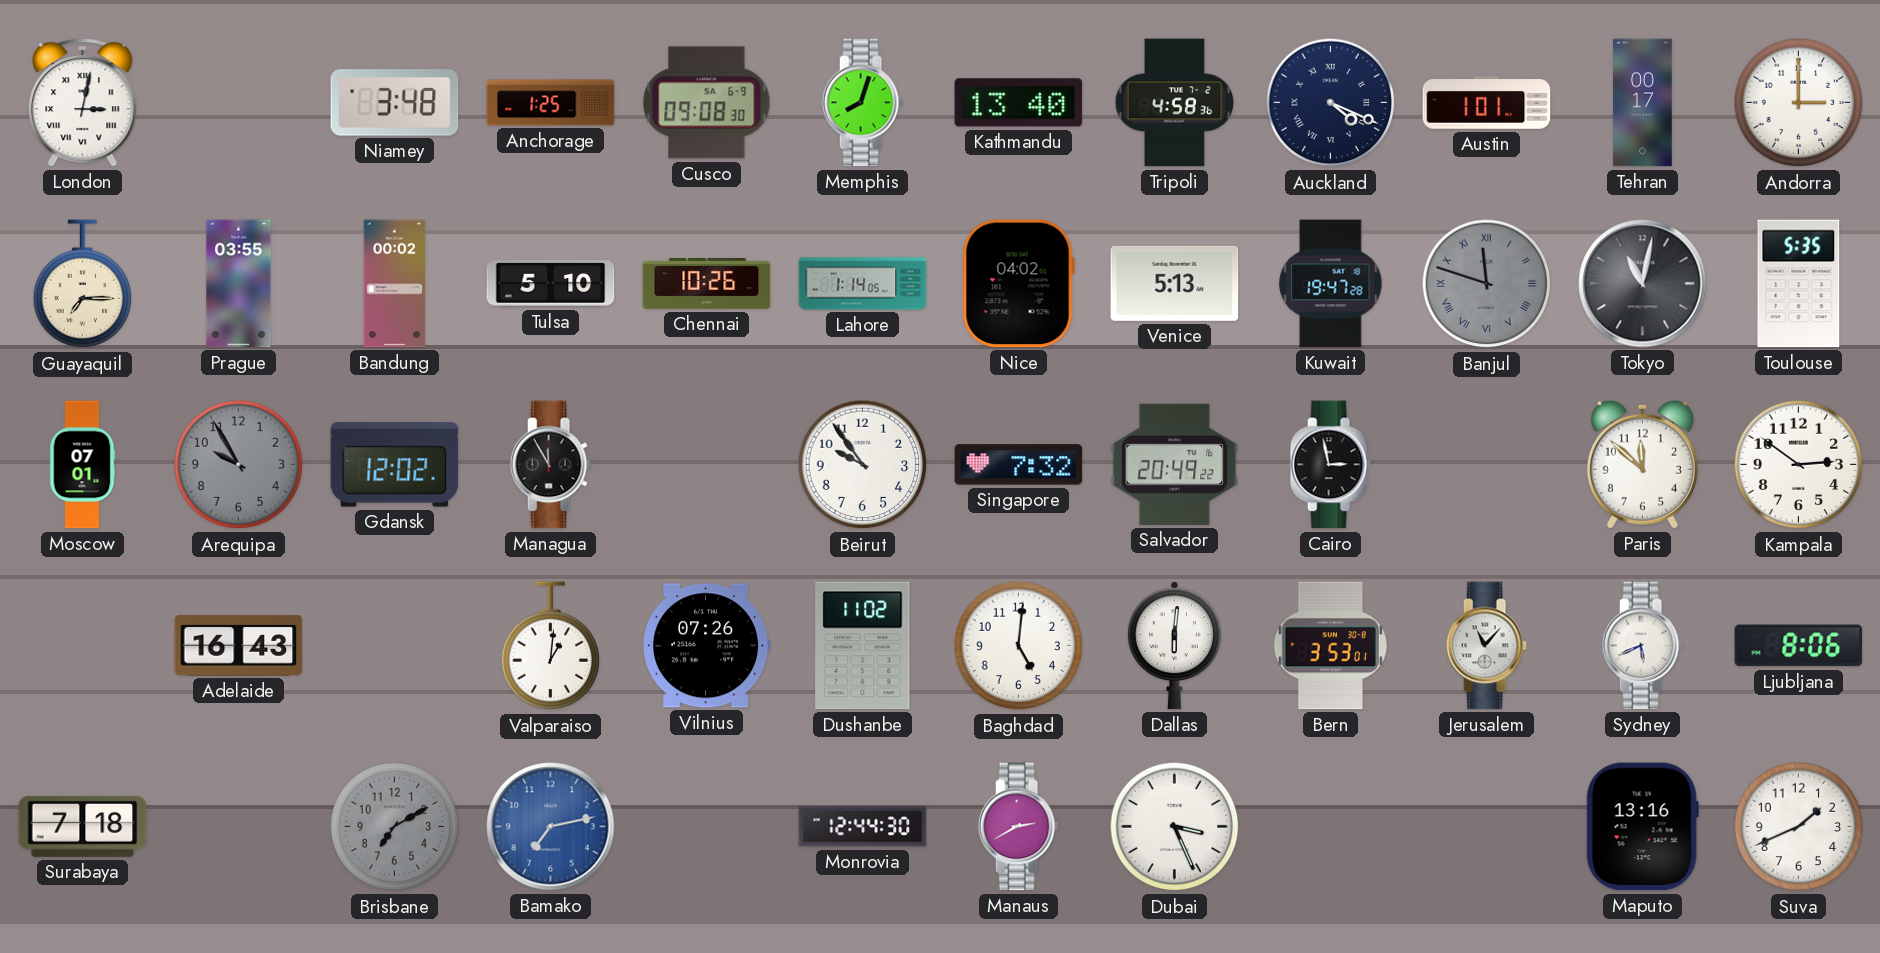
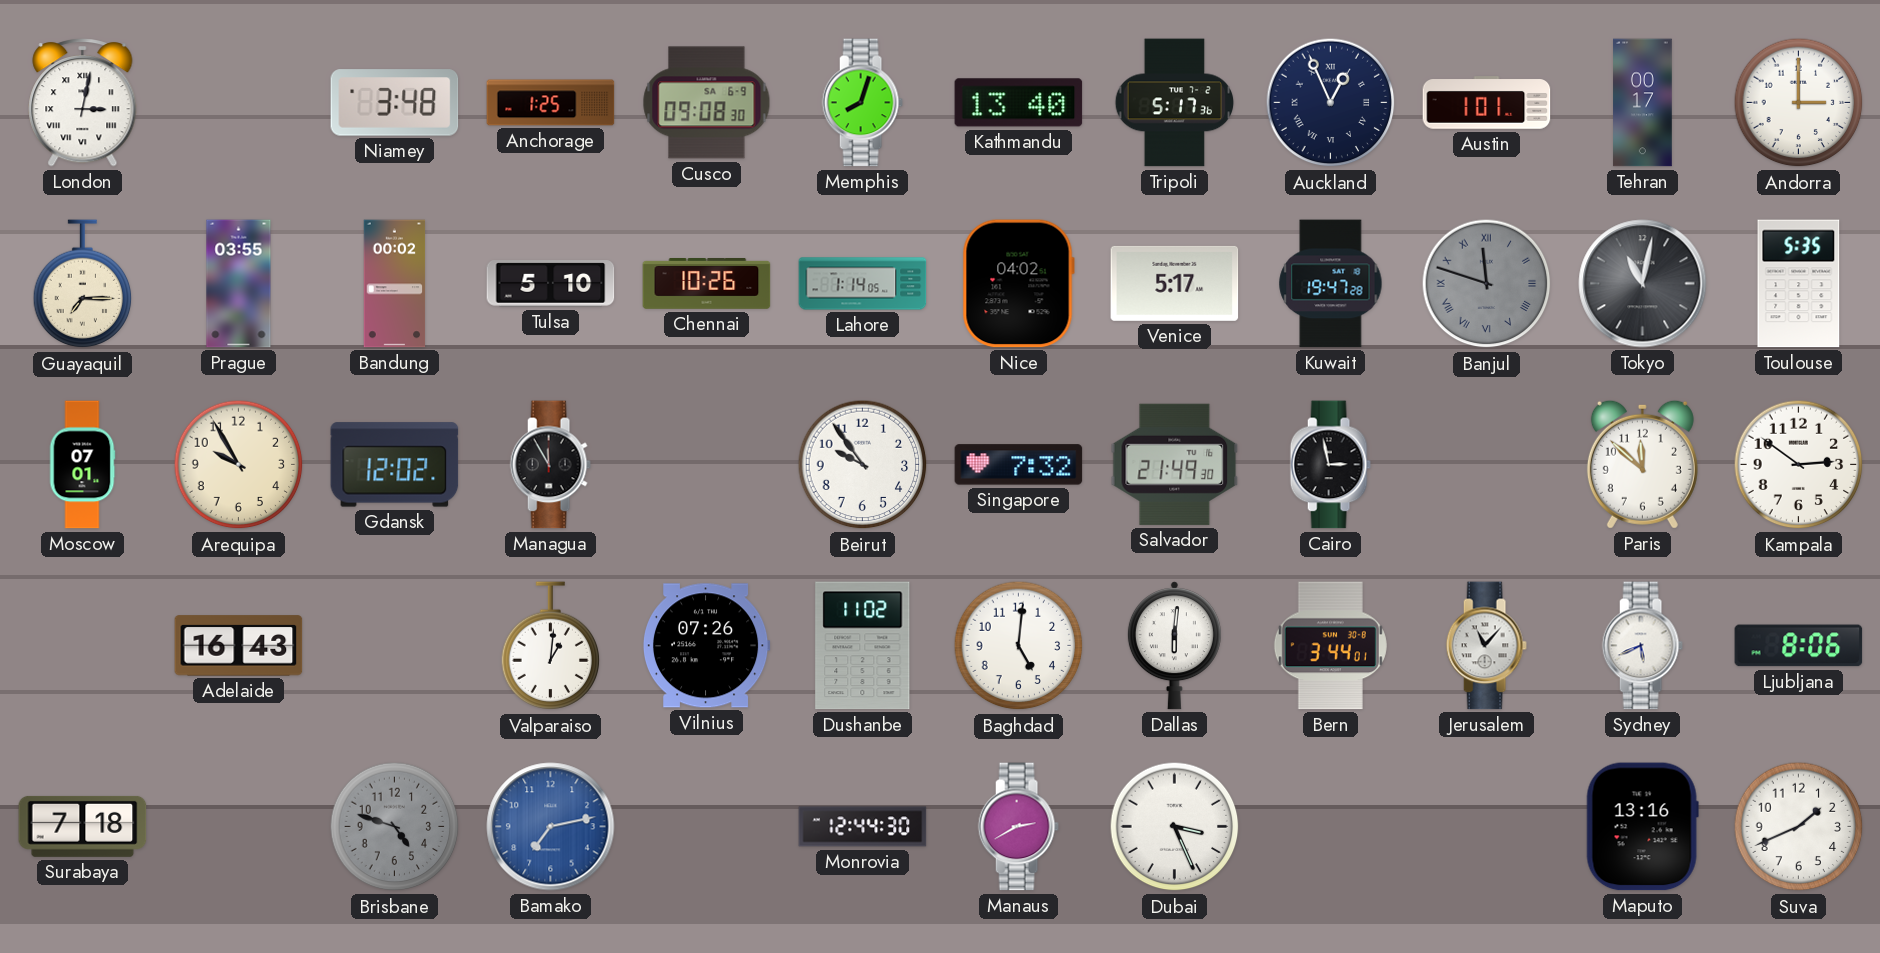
Tripoli: 4:58 -> 5:17 (1175, 103)
Auckland: 4:19 -> 12:56 (1331, 103)
Venice: 5:13 -> 5:17 (1175, 283)
Arequipa dial: grey -> cream (239, 465)
Salvador: 20:49 -> 21:49 (1175, 464)
Bern: 3:53 -> 3:44 (1330, 646)
Brisbane: 7:10 -> 4:48 (395, 827)
